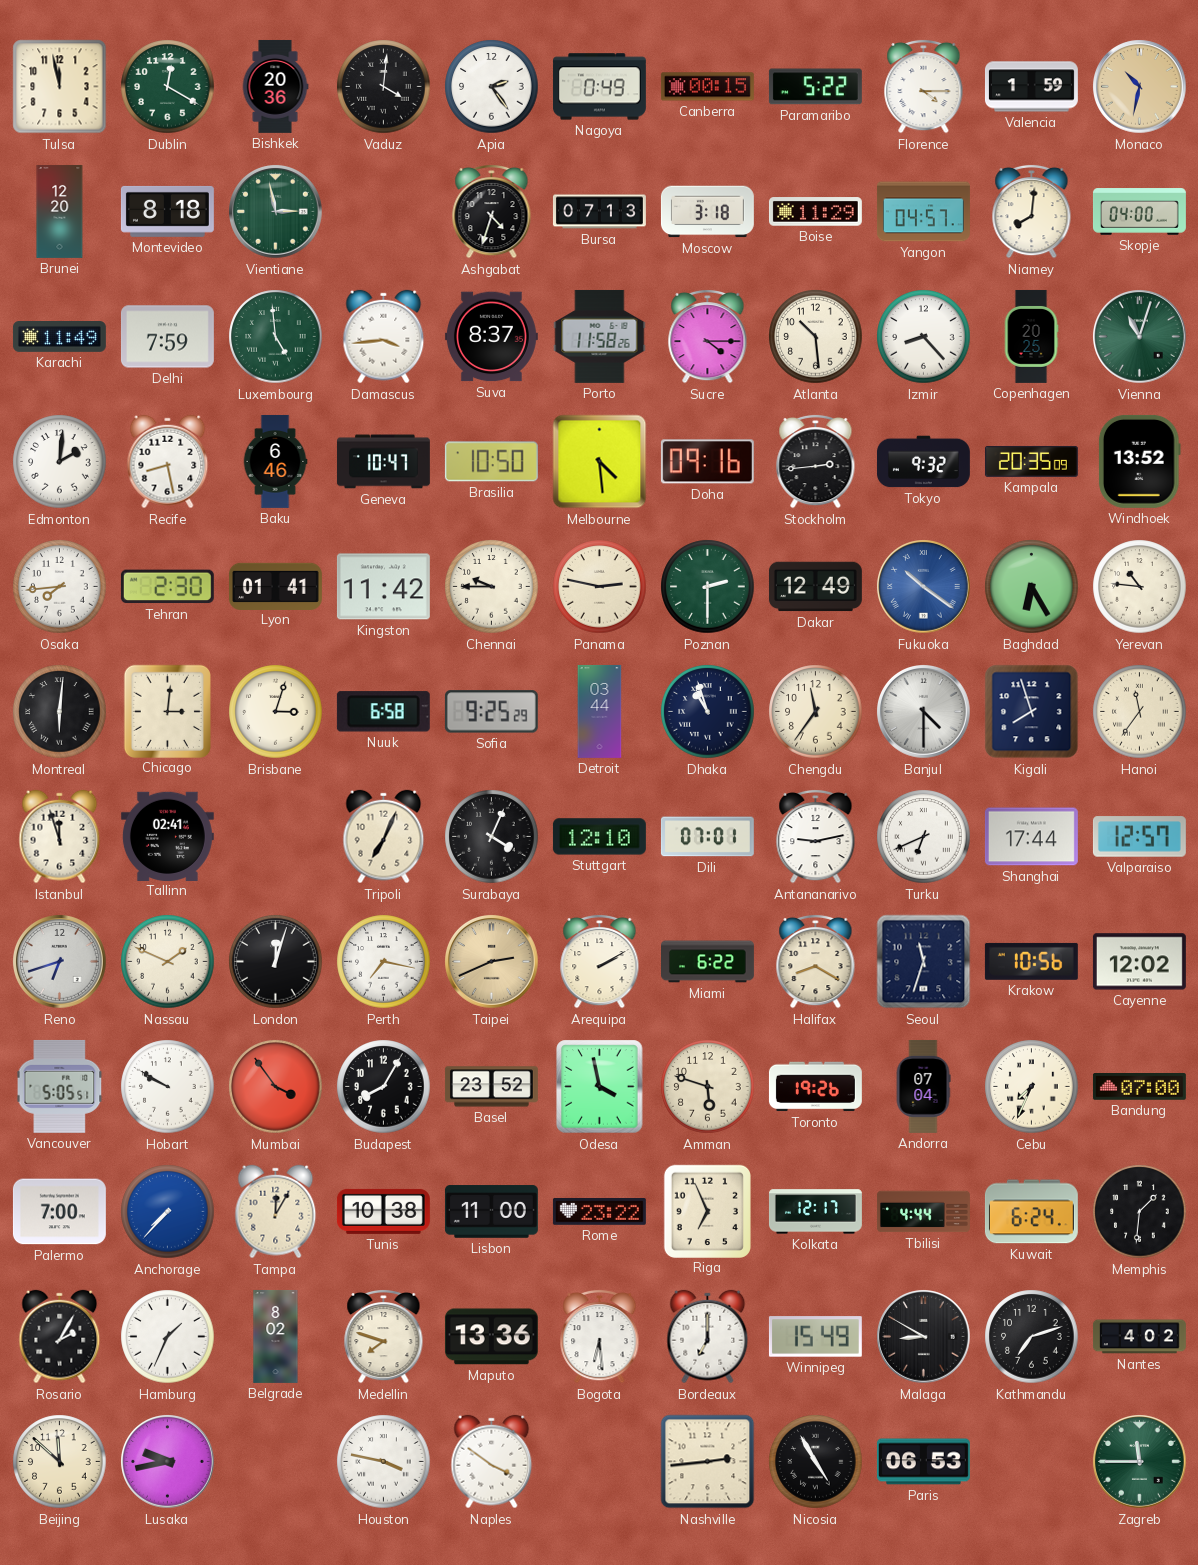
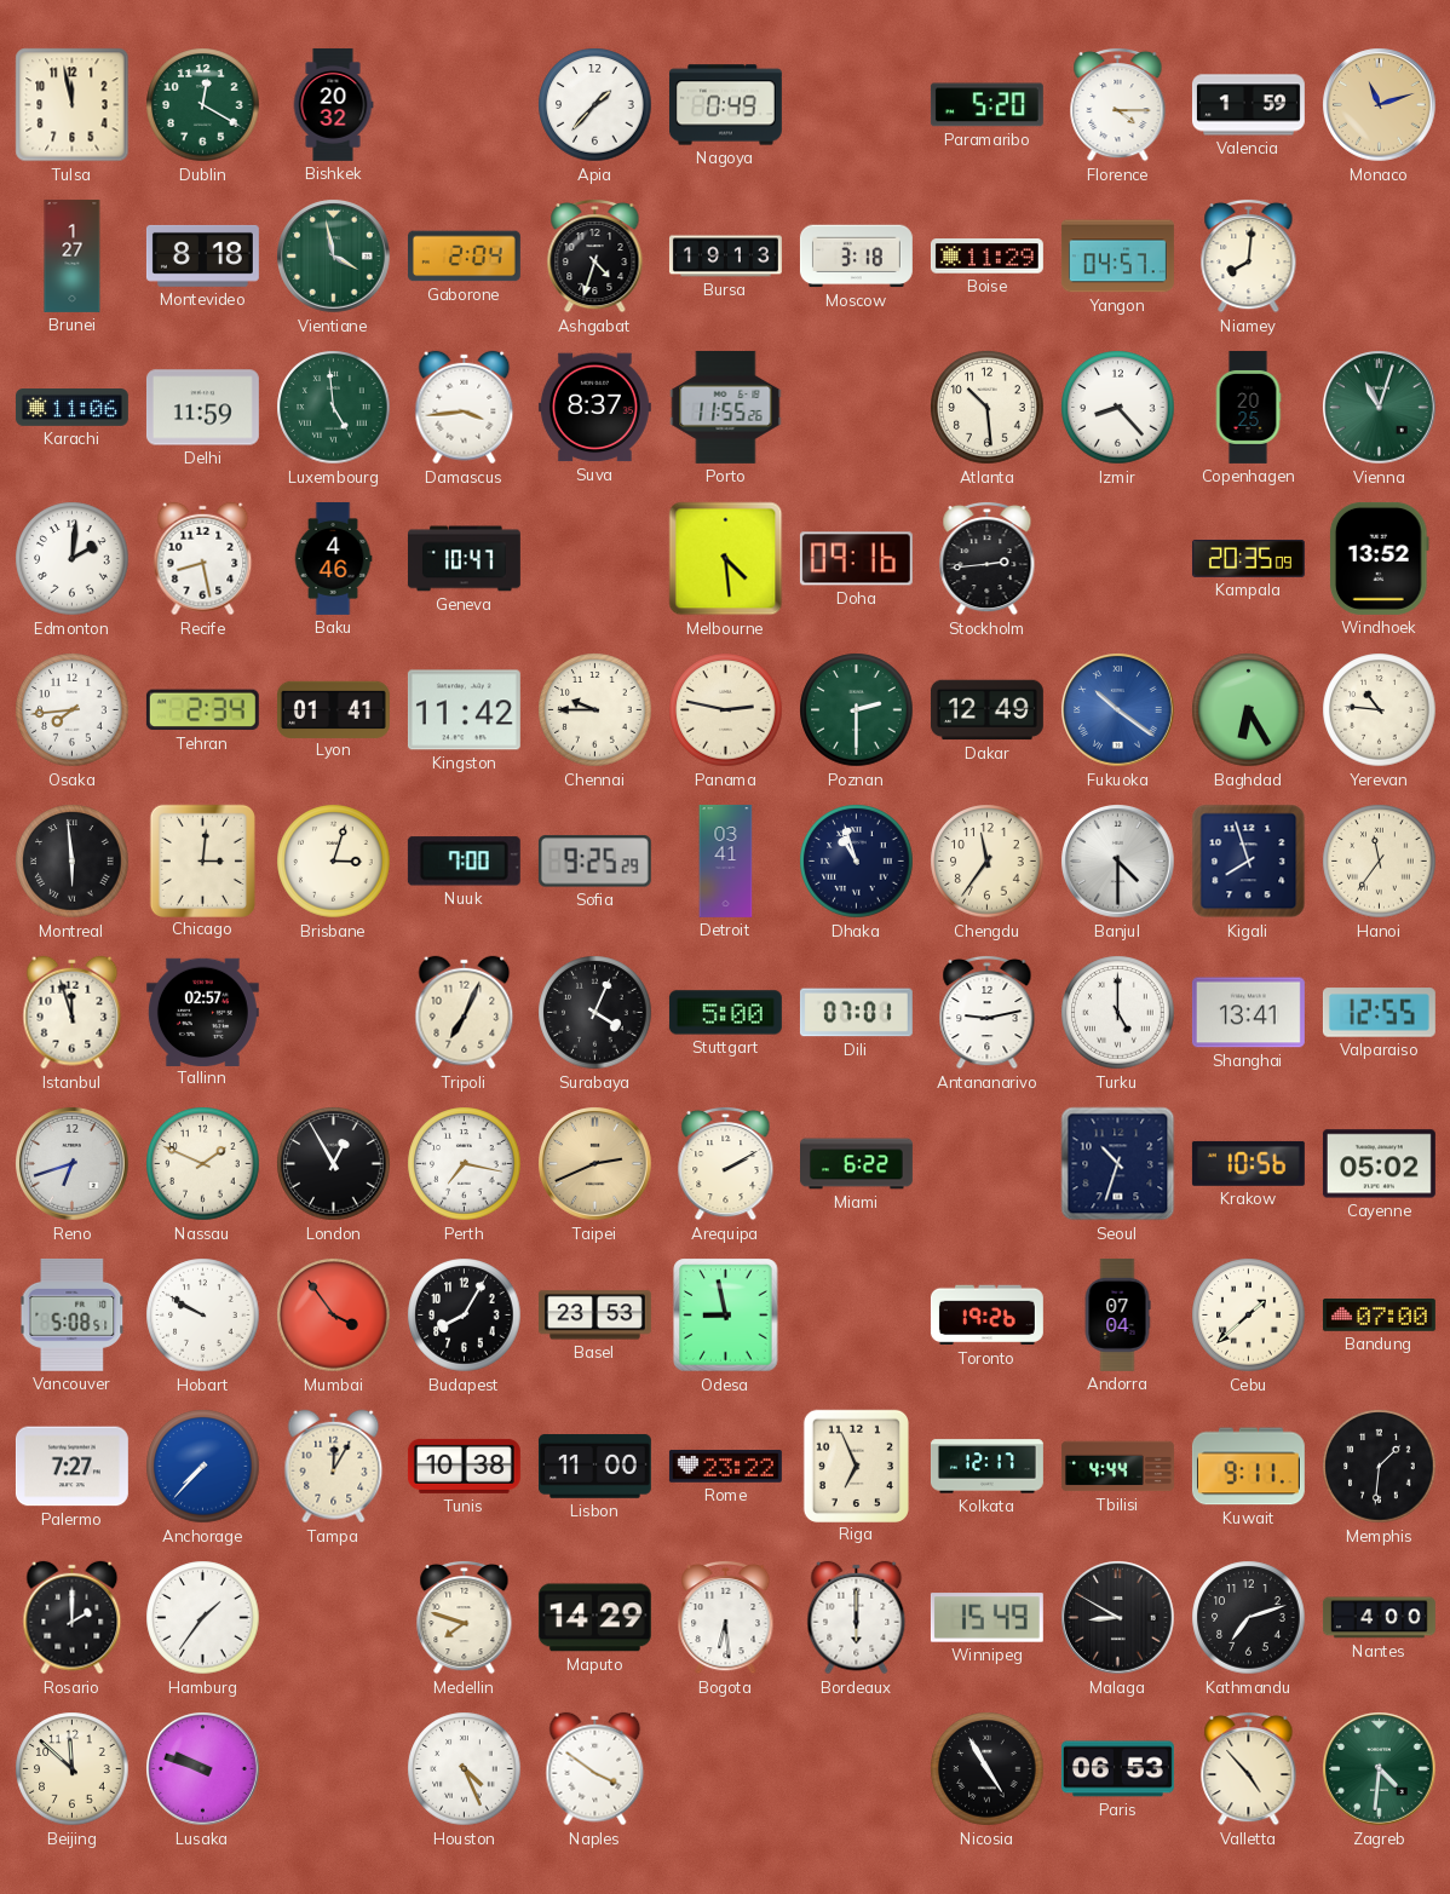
Bishkek: 20:36 -> 20:32 (333, 104)
Vaduz: 4:01 -> none (384, 87)
Apia: 2:24 -> 1:37 (595, 105)
Canberra: 00:15 -> none (707, 87)
Paramaribo: 5:22 -> 5:20 (986, 105)
Monaco: 10:32 -> 11:12 (1380, 105)
Brunei: 12:20 -> 1:27 (73, 255)
Vientiane: 2:58 -> 3:58 (334, 257)
Gaborone: none -> 2:04 (464, 257)
Bursa: 07:13 -> 19:13 (725, 257)
Skopje: 04:00 -> none (1139, 212)
Karachi: 11:49 -> 11:06 (71, 408)
Delhi: 7:59 -> 11:59 (202, 408)
Porto: 11:58 -> 11:55 (726, 407)
Sucre: 4:15 -> none (708, 336)
Baku: 6:46 -> 4:46 (333, 558)
Brasilia: 10:50 -> none (491, 462)
Tokyo: 9:32 -> none (923, 462)
Tehran: 2:30 -> 2:34 (202, 710)
Montreal: 6:01 -> 5:59 (73, 862)
Nuuk: 6:58 -> 7:00 (464, 862)
Detroit: 03:44 -> 03:41 (726, 862)
Tallinn: 02:41 -> 02:57 (202, 1012)
Stuttgart: 12:10 -> 5:00 (725, 1013)
Turku: 6:41 -> 5:00 (1118, 1013)
Shanghai: 17:44 -> 13:41 (1248, 1013)
Valparaiso: 12:57 -> 12:55 (1379, 1013)
London: 12:03 -> 12:55 (334, 1164)
Halifax: 8:20 -> none (816, 961)
Seoul: 11:33 -> 10:33 (1118, 1164)
Cayenne: 12:02 -> 05:02 (1379, 1164)
Vancouver: 5:05 -> 5:08 (73, 1314)
Basel: 23:52 -> 23:53 (594, 1316)
Odesa: 3:58 -> 8:58 (726, 1316)
Amman: 5:48 -> none (708, 1087)
Cebu: 7:34 -> 1:38 (1249, 1316)
Palermo: 7:00 -> 7:27 (71, 1467)
Kuwait: 6:24 -> 9:11 (1248, 1467)
Rosario: 2:05 -> 2:00 (73, 1618)
Hamburg: 1:34 -> 1:36 (203, 1618)
Belgrade: 8:02 -> none (276, 1336)
Maputo: 13:36 -> 14:29 (594, 1618)
Bordeaux: 7:00 -> 6:00 (857, 1618)
Nantes: 4:02 -> 4:00 (1379, 1618)
Lusaka: 9:43 -> 9:48 (203, 1769)
Houston: 3:47 -> 4:26 (465, 1769)
Nashville: 2:44 -> none (708, 1462)
Valletta: none -> 4:53 (1249, 1768)
Zagreb: 11:45 -> 4:31 (1380, 1769)
